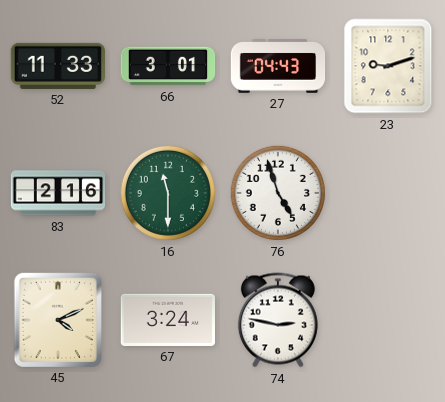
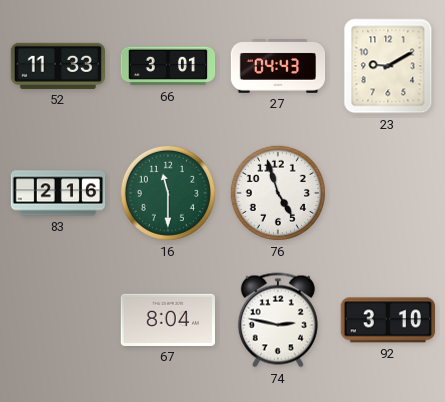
23: 9:12 -> 9:10 (388, 66)
45: 4:11 -> none (58, 319)
67: 3:24 -> 8:04 (167, 320)
92: none -> 3:10 (387, 320)
